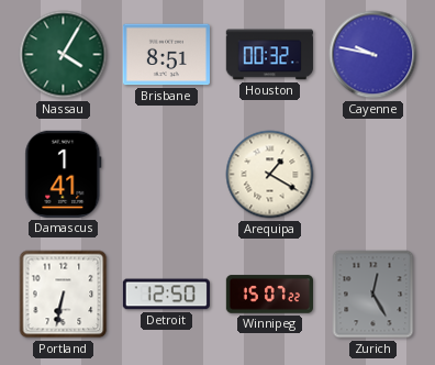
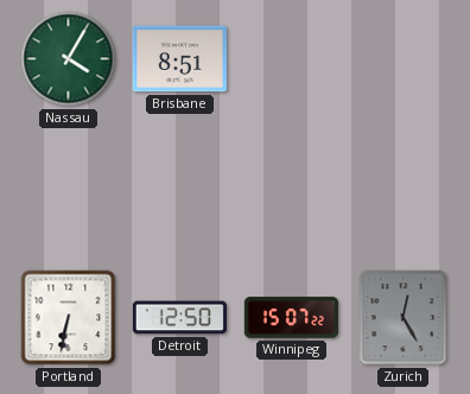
Houston: 00:32 -> none (269, 55)
Cayenne: 9:47 -> none (373, 55)
Damascus: 1:41 -> none (64, 174)
Arequipa: 1:20 -> none (270, 175)
